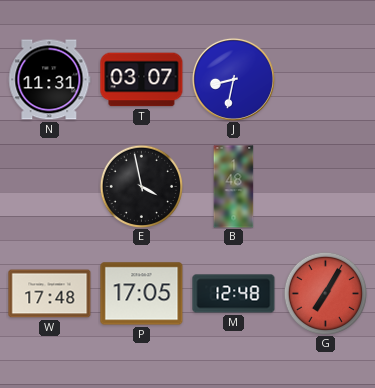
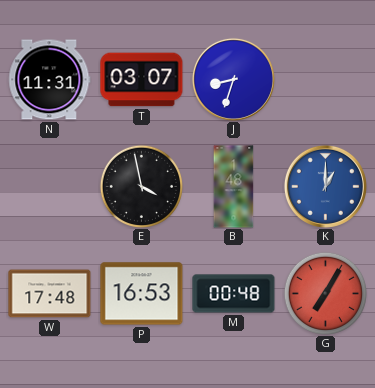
J: 8:32 -> 8:33 (233, 79)
K: none -> 1:00 (325, 186)
P: 17:05 -> 16:53 (142, 294)
M: 12:48 -> 00:48 (234, 294)
